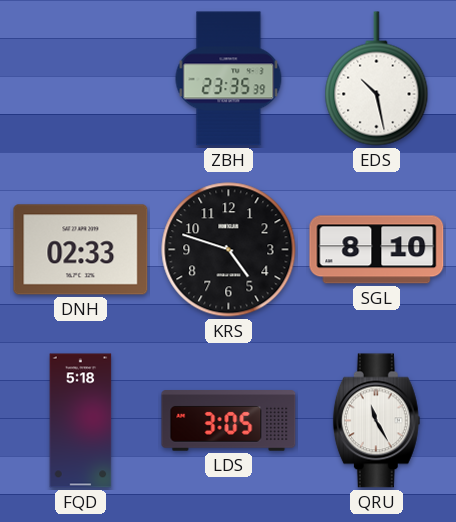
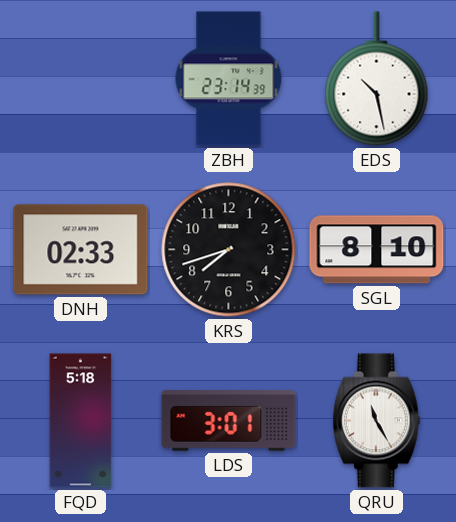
ZBH: 23:35 -> 23:14 (229, 79)
KRS: 4:48 -> 7:42 (229, 250)
LDS: 3:05 -> 3:01 (229, 421)
